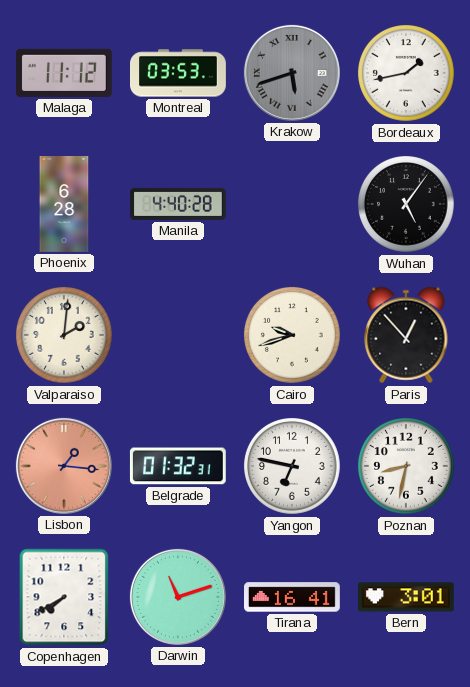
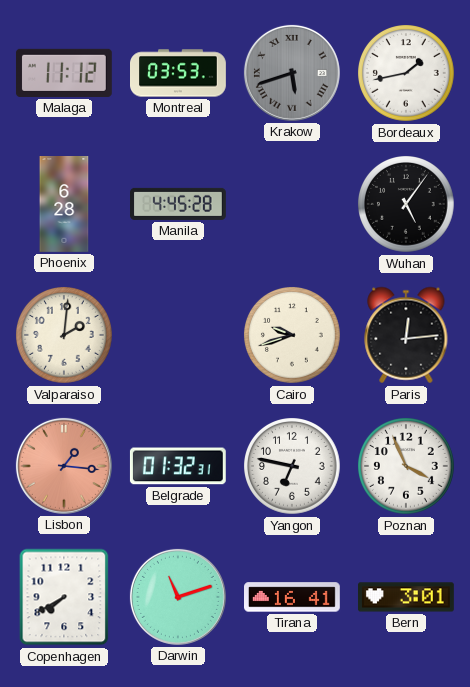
Manila: 4:40 -> 4:45 (179, 204)
Paris: 12:53 -> 12:14 (406, 335)
Poznan: 8:32 -> 3:56 (407, 467)
